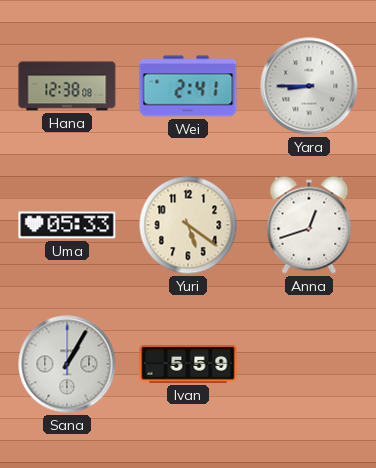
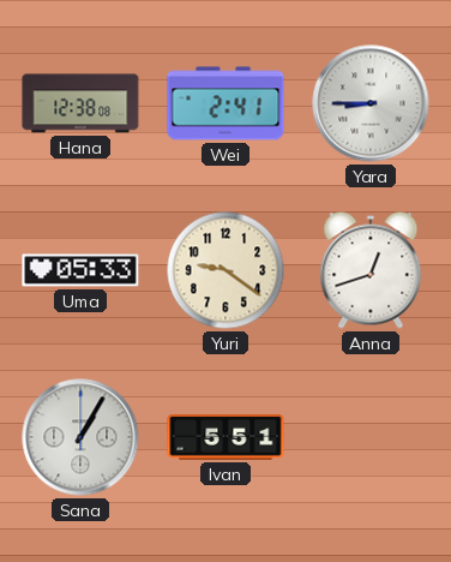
Yuri: 5:21 -> 9:21 (225, 270)
Ivan: 5:59 -> 5:51 (225, 437)
